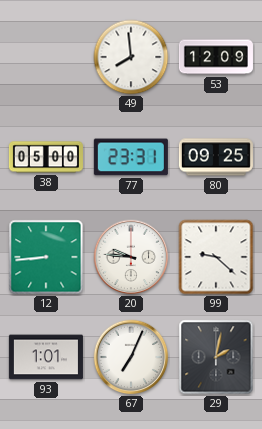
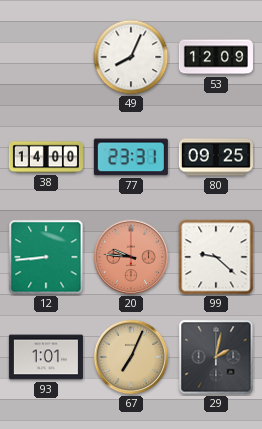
49: 7:59 -> 8:04 (131, 57)
38: 05:00 -> 14:00 (46, 157)
20 dial: white -> salmon (131, 257)
67 dial: white -> champagne (131, 357)
